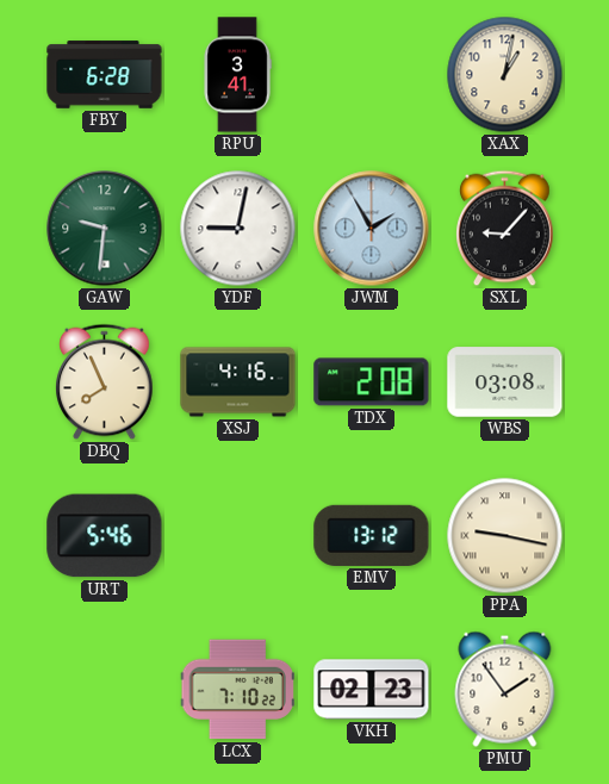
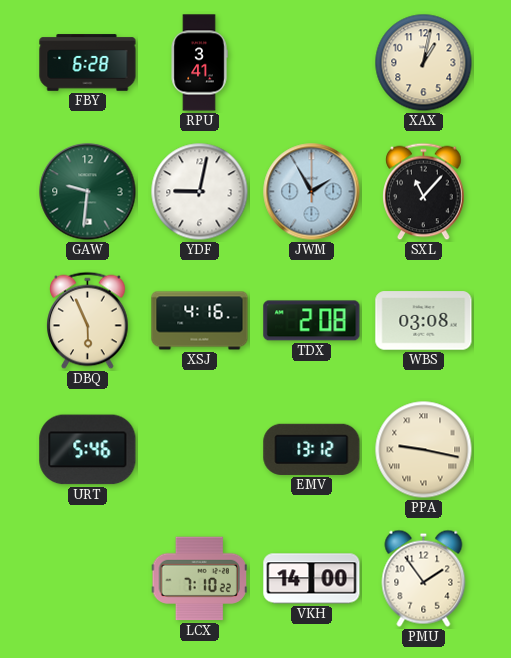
SXL: 9:07 -> 11:07 (424, 192)
DBQ: 7:56 -> 5:56 (88, 321)
VKH: 02:23 -> 14:00 (312, 579)
